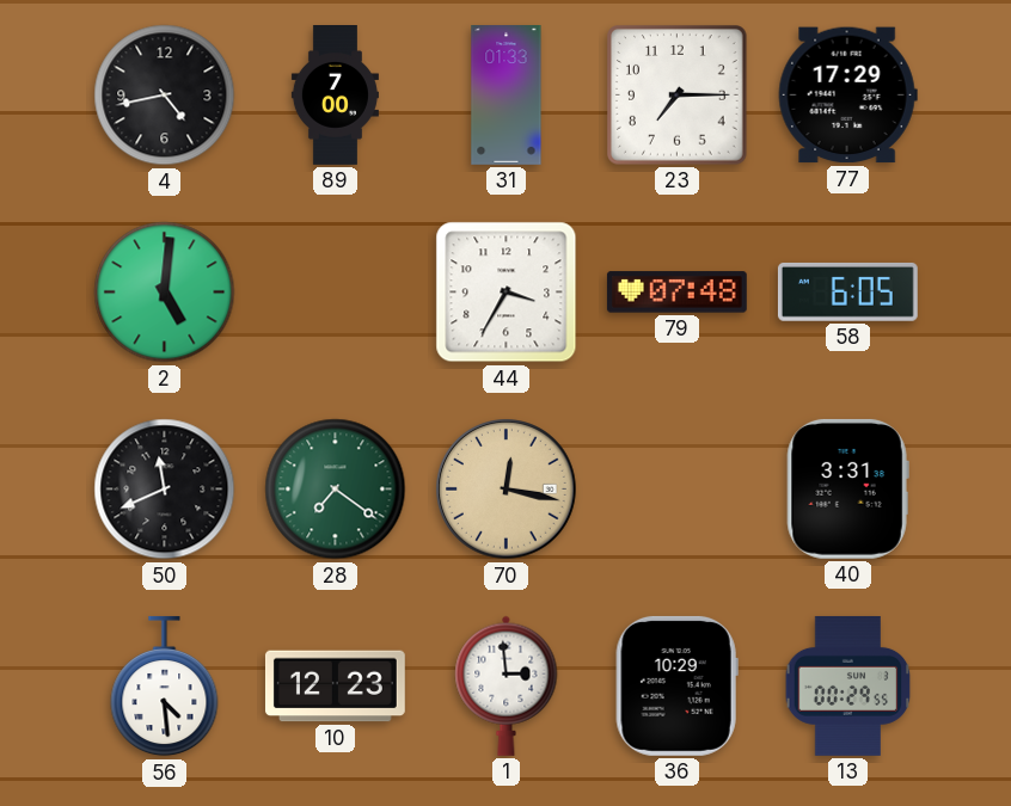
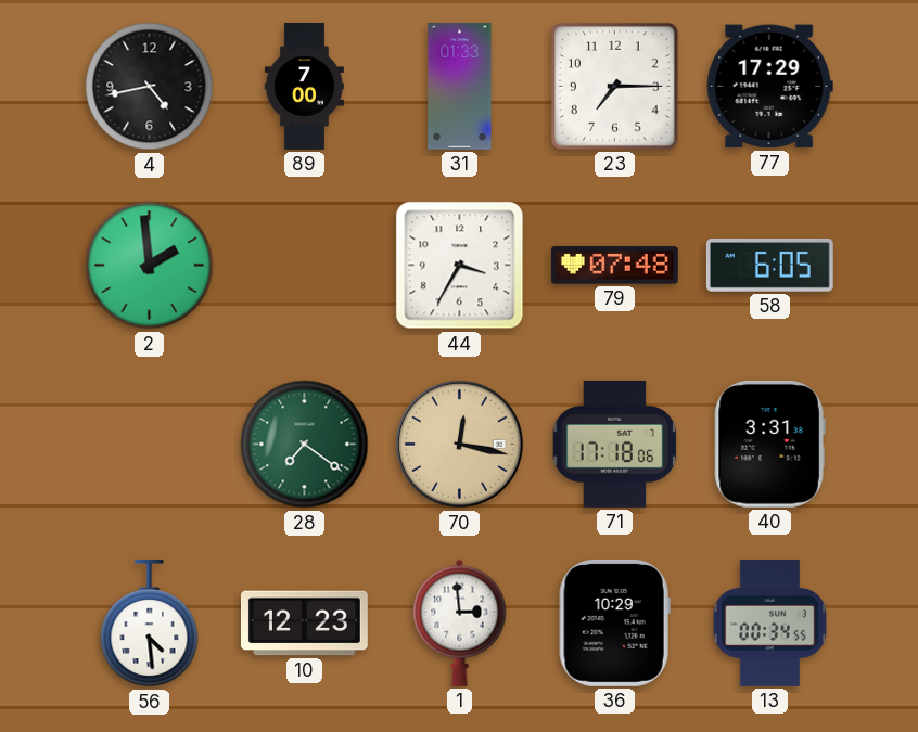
2: 5:01 -> 1:59 (150, 266)
50: 11:41 -> none (165, 490)
71: none -> 17:18 (615, 444)
13: 00:29 -> 00:34 (770, 622)
